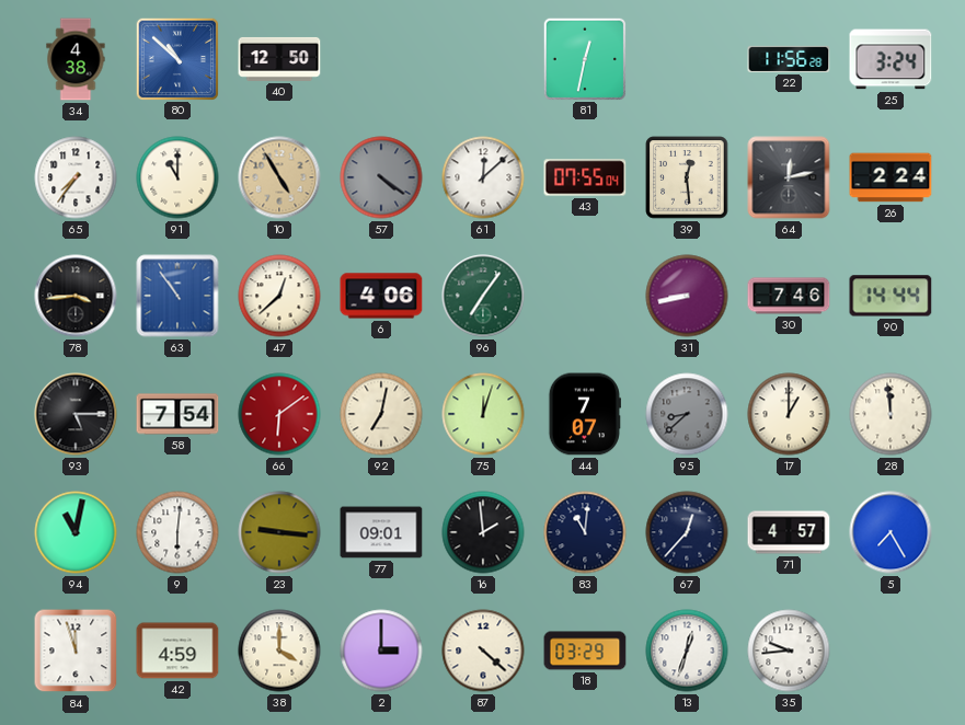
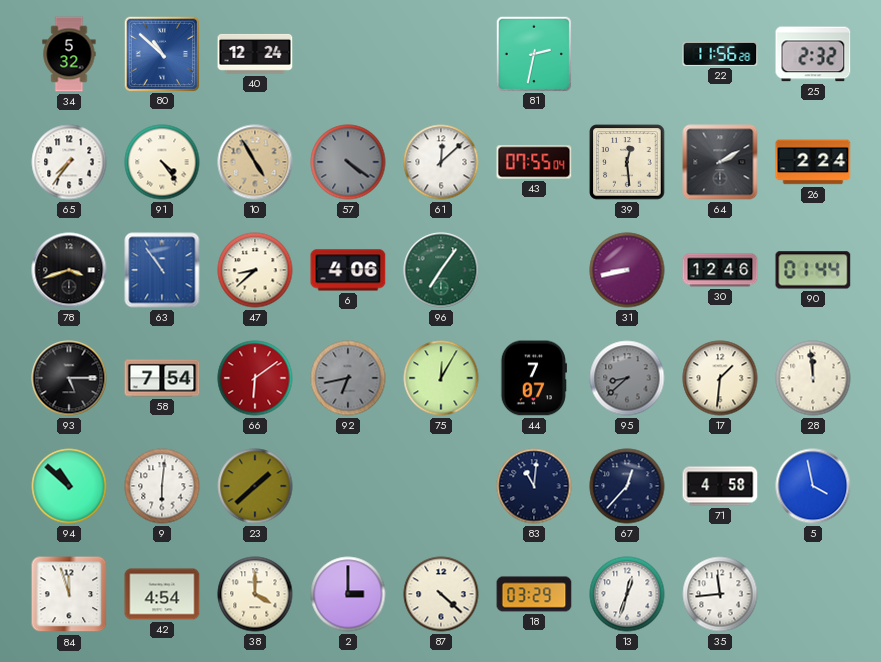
34: 4:38 -> 5:32 (69, 54)
40: 12:50 -> 12:24 (255, 54)
81: 12:32 -> 2:32 (533, 53)
25: 3:24 -> 2:32 (813, 54)
91: 11:00 -> 4:24 (162, 162)
64: 12:13 -> 2:10 (720, 162)
78: 3:44 -> 3:42 (69, 270)
47: 12:38 -> 8:38 (255, 270)
30: 7:46 -> 12:46 (720, 270)
90: 14:44 -> 01:44 (813, 270)
92: 7:02 -> 6:43 (348, 378)
92 dial: cream -> grey (348, 378)
75: 12:03 -> 12:05 (441, 378)
17: 1:00 -> 1:31 (720, 378)
94: 11:02 -> 10:52 (69, 486)
23: 9:16 -> 1:38 (255, 486)
77: 09:01 -> none (381, 532)
16: 1:59 -> none (483, 532)
71: 4:57 -> 4:58 (720, 486)
5: 7:25 -> 3:58 (813, 486)
42: 4:59 -> 4:54 (162, 594)
35: 9:44 -> 11:44 (720, 594)
